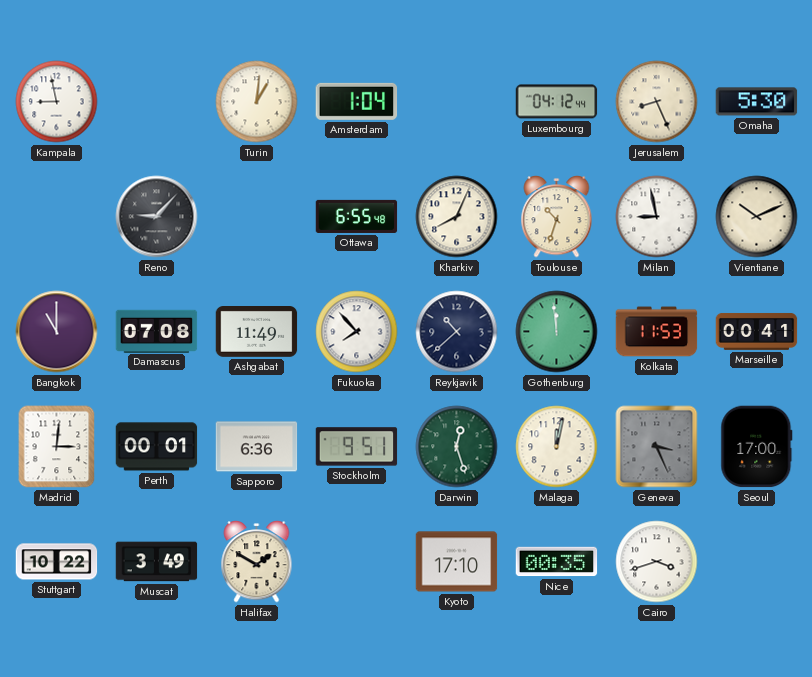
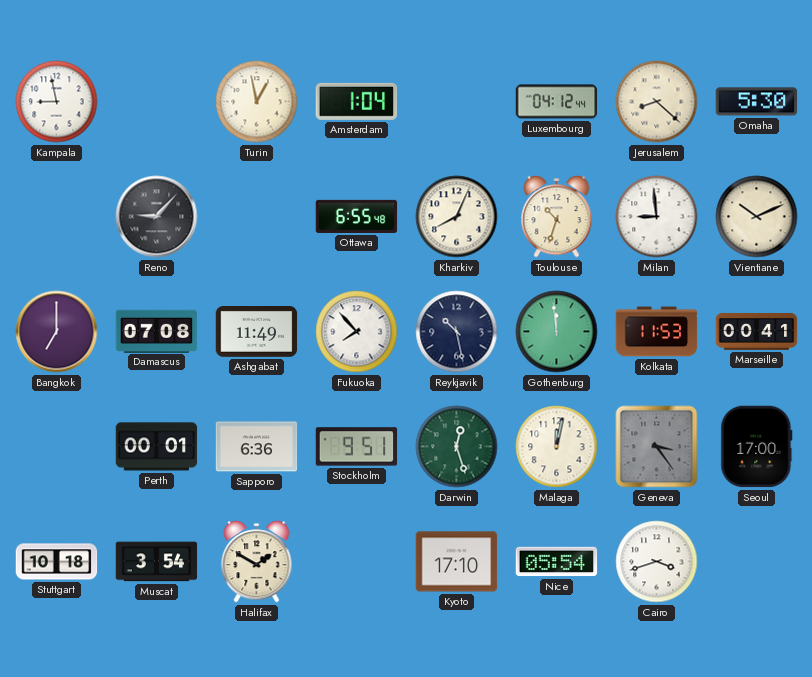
Turin: 1:01 -> 12:58 (257, 102)
Jerusalem: 8:26 -> 8:22 (657, 102)
Milan: 8:58 -> 8:59 (657, 217)
Bangkok: 11:00 -> 7:00 (57, 332)
Reykjavik: 10:38 -> 10:28 (457, 332)
Madrid: 3:01 -> none (57, 447)
Geneva: 3:26 -> 3:24 (657, 447)
Stuttgart: 10:22 -> 10:18 (57, 562)
Muscat: 3:49 -> 3:54 (157, 562)
Nice: 00:35 -> 05:54 (557, 562)
